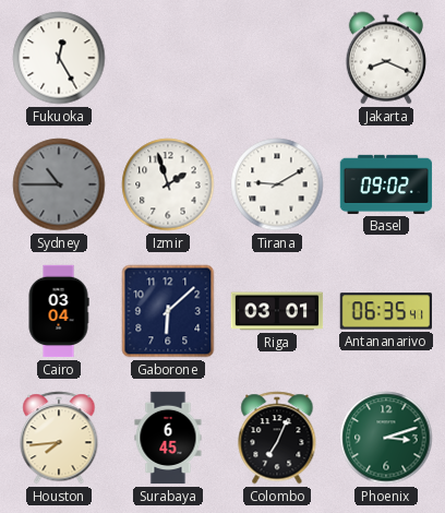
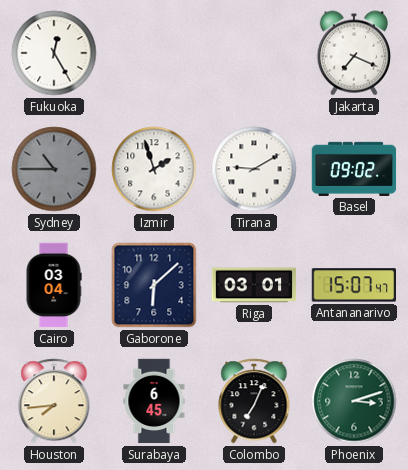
Jakarta: 8:19 -> 7:19 (353, 53)
Antananarivo: 06:35 -> 15:07 (353, 285)
